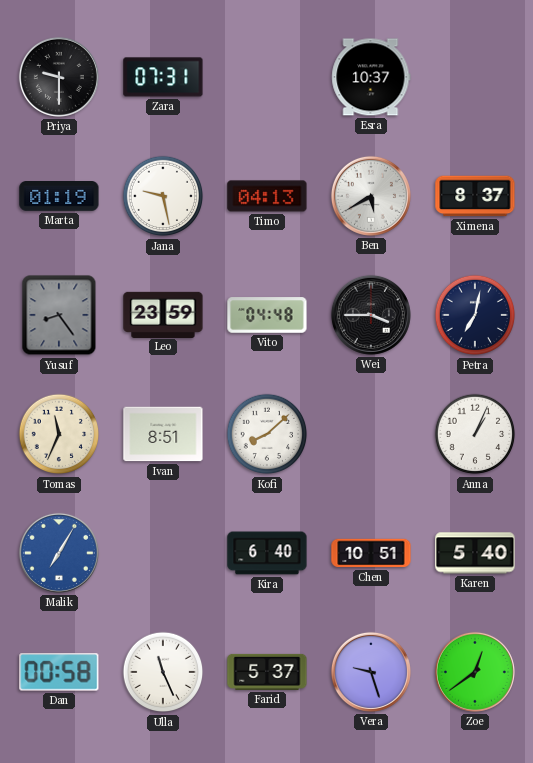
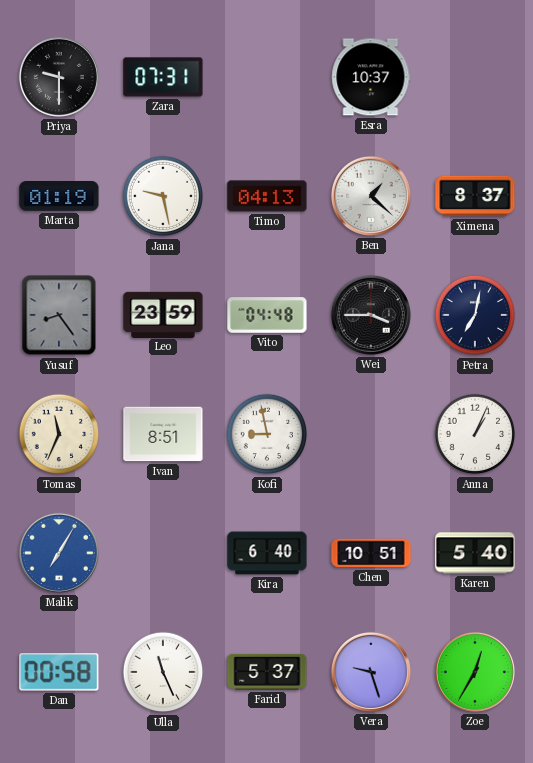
Ben: 5:40 -> 1:22 (371, 196)
Kofi: 8:08 -> 8:58 (267, 434)
Zoe: 12:39 -> 12:35 (475, 672)
